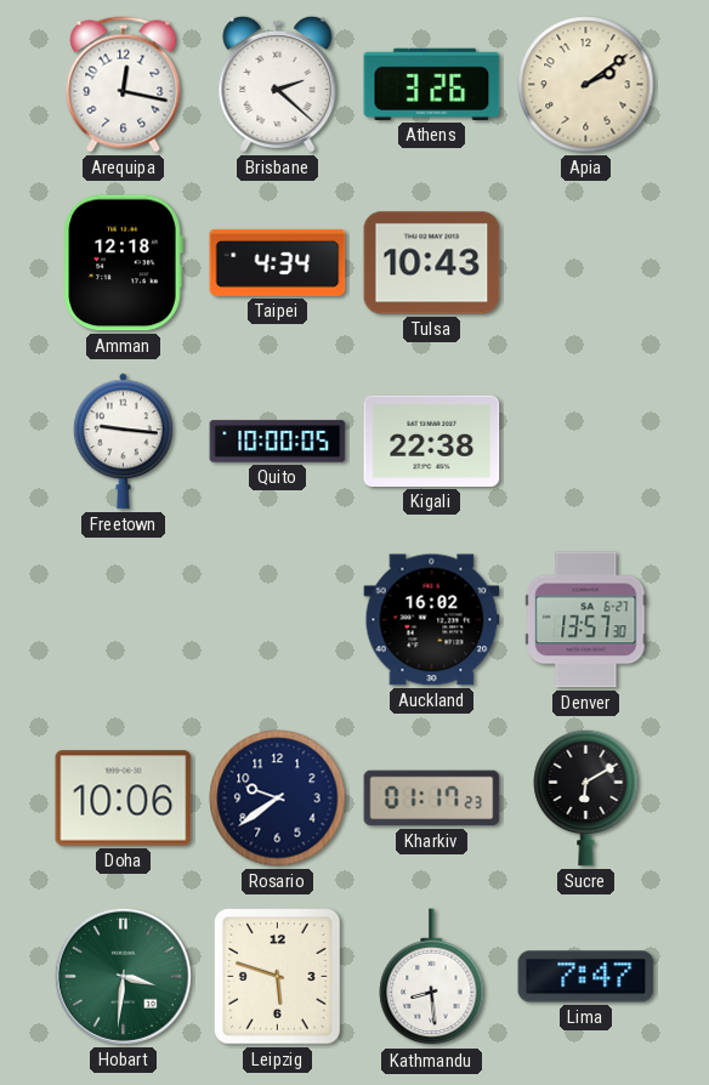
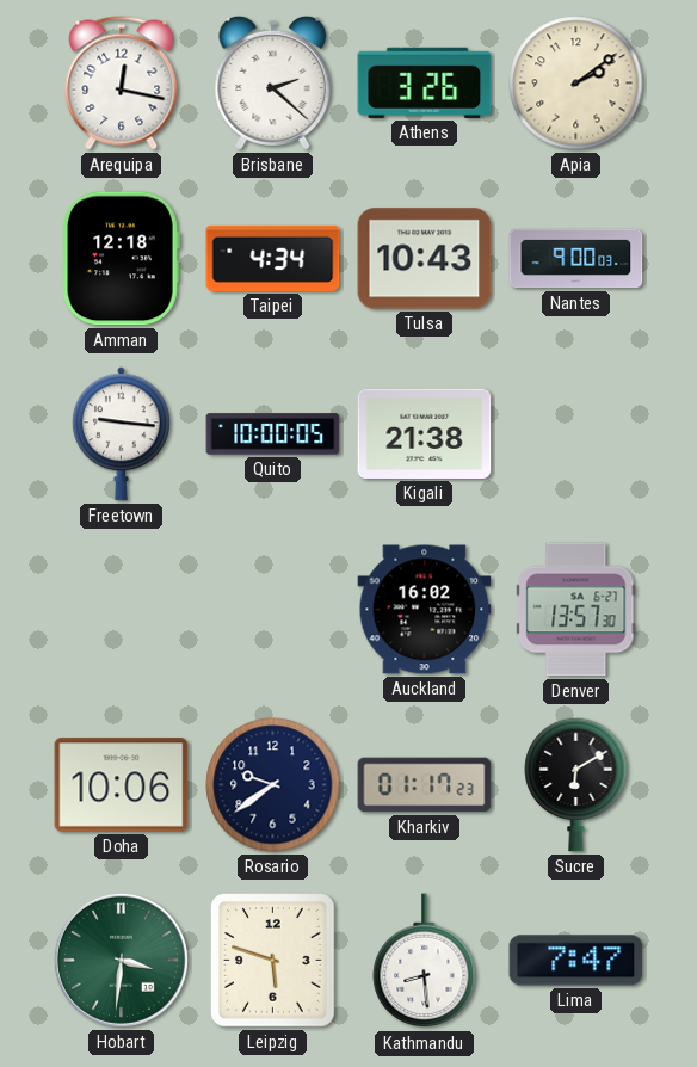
Nantes: none -> 9:00 (576, 259)
Kigali: 22:38 -> 21:38 (425, 433)
